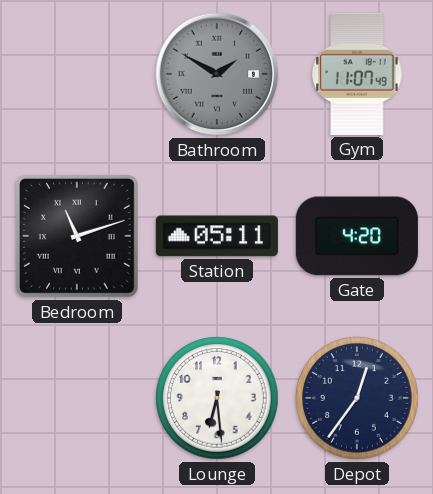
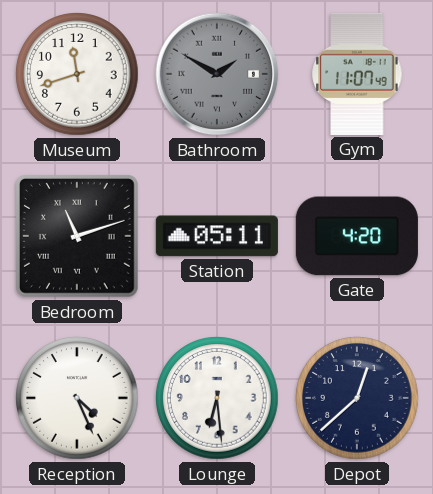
Museum: none -> 11:42 (77, 74)
Reception: none -> 4:26 (77, 398)
Depot: 12:36 -> 12:38 (357, 398)
